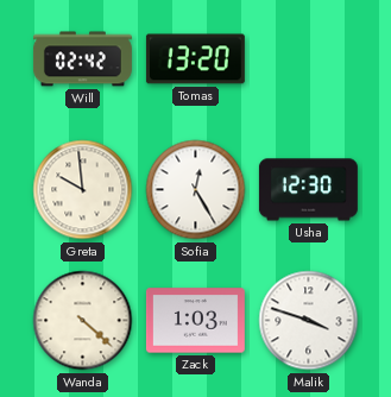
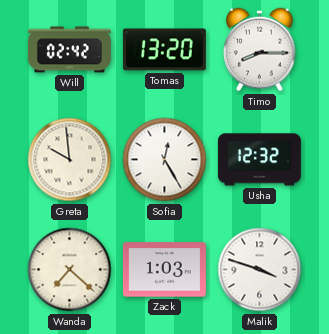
Timo: none -> 8:15 (260, 50)
Usha: 12:30 -> 12:32 (259, 160)
Wanda: 4:22 -> 7:22 (70, 270)
